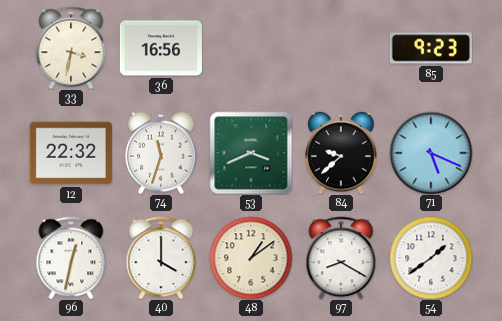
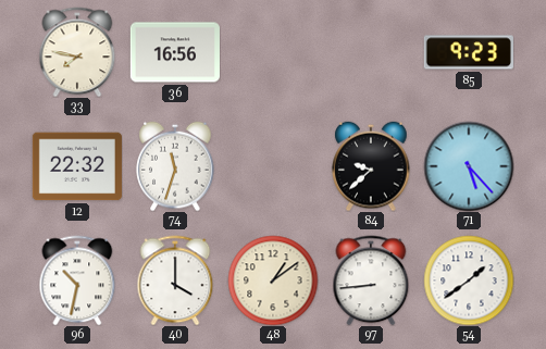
33: 3:32 -> 7:47 (77, 52)
53: 3:41 -> none (251, 153)
71: 5:19 -> 5:23 (469, 166)
96: 12:32 -> 10:32 (77, 281)
97: 8:20 -> 8:44 (371, 281)
